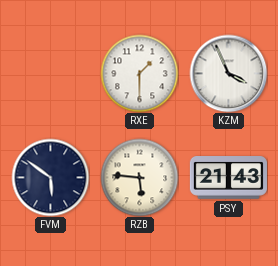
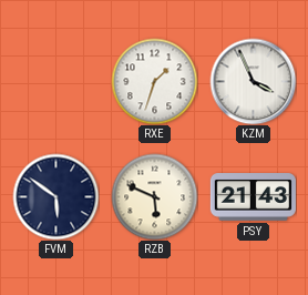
RXE: 1:30 -> 1:33 (154, 81)
RZB: 5:46 -> 5:49 (154, 196)
